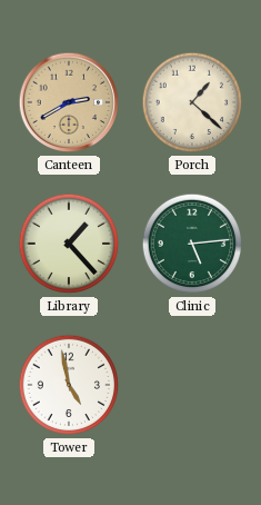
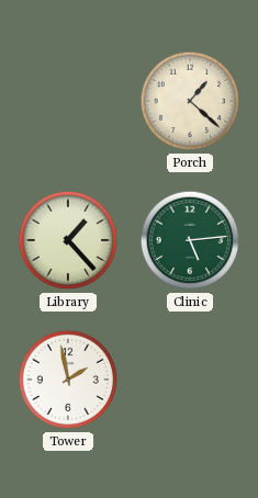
Canteen: 2:40 -> none (69, 102)
Tower: 4:58 -> 1:58 (68, 380)
